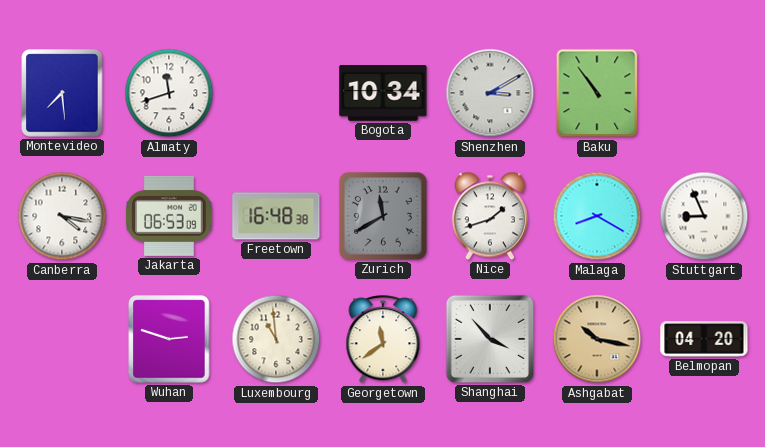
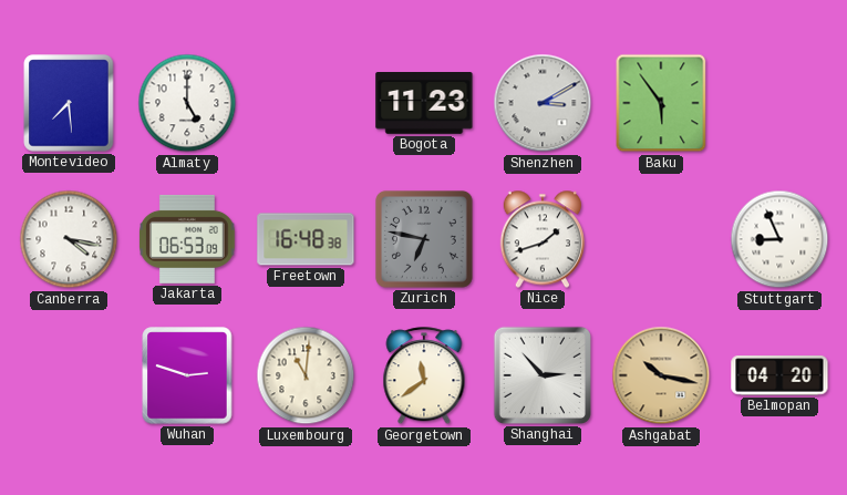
Almaty: 11:42 -> 5:00 (187, 103)
Bogota: 10:34 -> 11:23 (424, 104)
Baku: 10:54 -> 5:54 (661, 103)
Zurich: 11:40 -> 6:47 (424, 239)
Malaga: 8:20 -> none (597, 216)
Luxembourg: 10:59 -> 11:01 (306, 375)
Shanghai: 3:53 -> 2:53 (543, 375)
